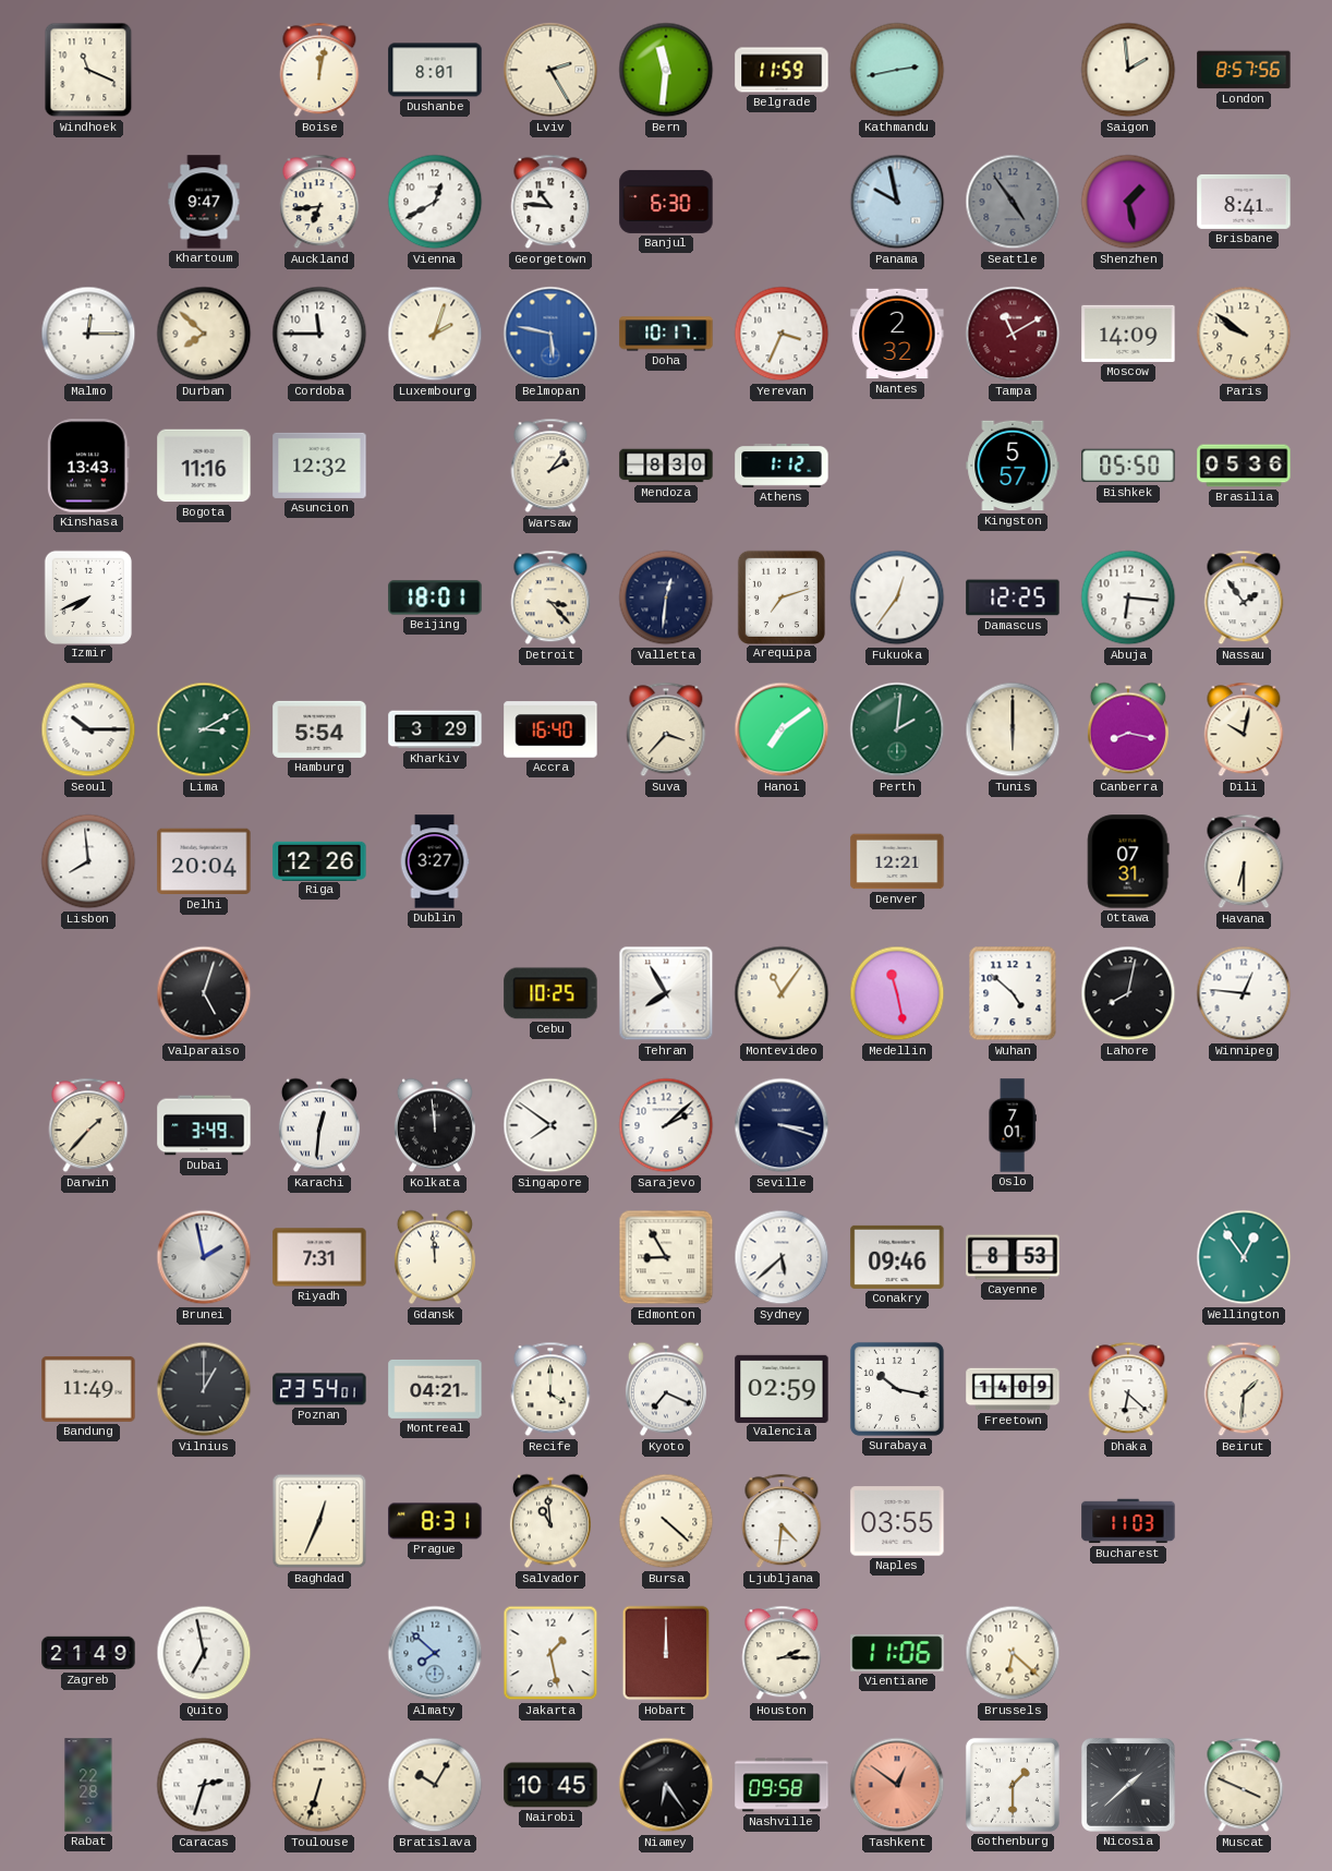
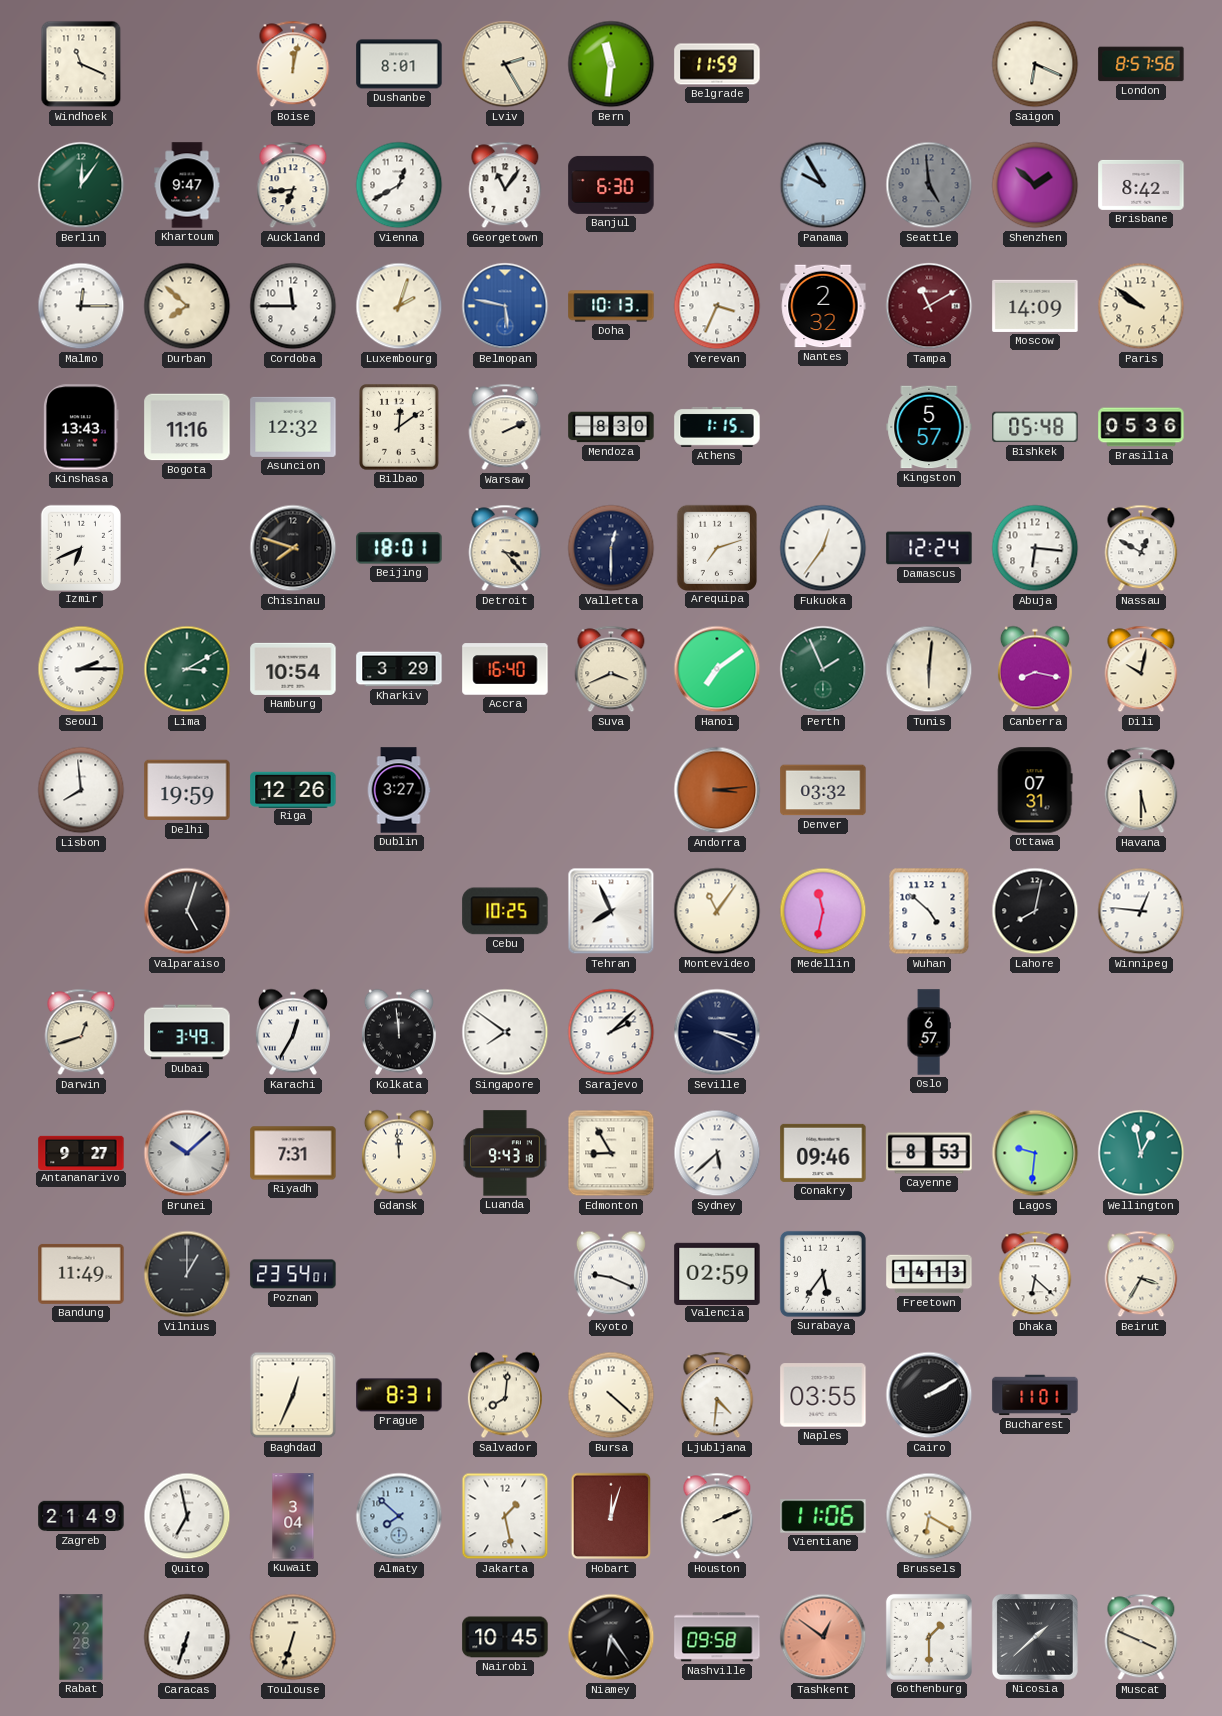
Kathmandu: 2:43 -> none (897, 70)
Saigon: 1:59 -> 6:19 (1035, 64)
Berlin: none -> 12:06 (81, 185)
Georgetown: 10:46 -> 11:06 (505, 185)
Panama: 9:58 -> 9:55 (823, 185)
Seattle: 4:54 -> 4:59 (929, 185)
Shenzhen: 1:28 -> 1:52 (1035, 185)
Brisbane: 8:41 -> 8:42 (1141, 185)
Doha: 10:17 -> 10:13 (611, 306)
Bilbao: none -> 12:09 (400, 428)
Warsaw: 2:06 -> 2:11 (505, 427)
Athens: 1:12 -> 1:15 (717, 427)
Bishkek: 05:50 -> 05:48 (1035, 427)
Izmir: 7:41 -> 6:41 (81, 547)
Chisinau: none -> 7:48 (293, 548)
Valletta: 12:31 -> 12:30 (611, 548)
Damascus: 12:25 -> 12:24 (929, 548)
Nassau: 1:54 -> 12:50 (1141, 548)
Seoul: 10:15 -> 2:15 (81, 669)
Hamburg: 5:54 -> 10:54 (293, 669)
Suva: 3:37 -> 3:41 (611, 669)
Perth: 2:01 -> 1:56 (823, 669)
Tunis: 6:00 -> 6:01 (929, 669)
Delhi: 20:04 -> 19:59 (187, 790)
Andorra: none -> 3:14 (717, 790)
Denver: 12:21 -> 03:32 (823, 790)
Havana: 6:30 -> 5:30 (1141, 790)
Tehran: 7:55 -> 7:56 (611, 911)
Medellin: 11:28 -> 11:32 (823, 911)
Darwin: 1:37 -> 12:42 (81, 1032)
Karachi: 12:31 -> 12:35 (293, 1032)
Seville: 3:18 -> 3:19 (717, 1032)
Oslo: 7:01 -> 6:57 (929, 1032)
Antananarivo: none -> 9:27 (81, 1152)
Brunei: 1:58 -> 10:08 (187, 1153)
Luanda: none -> 9:43 (505, 1153)
Lagos: none -> 9:31 (1035, 1153)
Wellington: 12:54 -> 12:58 (1141, 1153)
Montreal: 04:21 -> none (435, 1389)
Recife: 4:00 -> none (550, 1389)
Kyoto: 7:19 -> 9:19 (611, 1274)
Surabaya: 10:17 -> 5:36 (823, 1274)
Freetown: 14:09 -> 14:13 (929, 1274)
Beirut: 1:31 -> 3:35 (1141, 1274)
Salvador: 10:59 -> 8:01 (505, 1395)
Cairo: none -> 2:10 (929, 1395)
Bucharest: 11:03 -> 11:01 (1035, 1395)
Kuwait: none -> 3:04 (293, 1516)
Hobart: 12:00 -> 12:03 (611, 1516)
Houston: 2:15 -> 2:11 (717, 1516)
Brussels: 6:22 -> 6:20 (929, 1516)
Caracas: 2:33 -> 6:33 (187, 1637)
Bratislava: 10:05 -> none (435, 1785)
